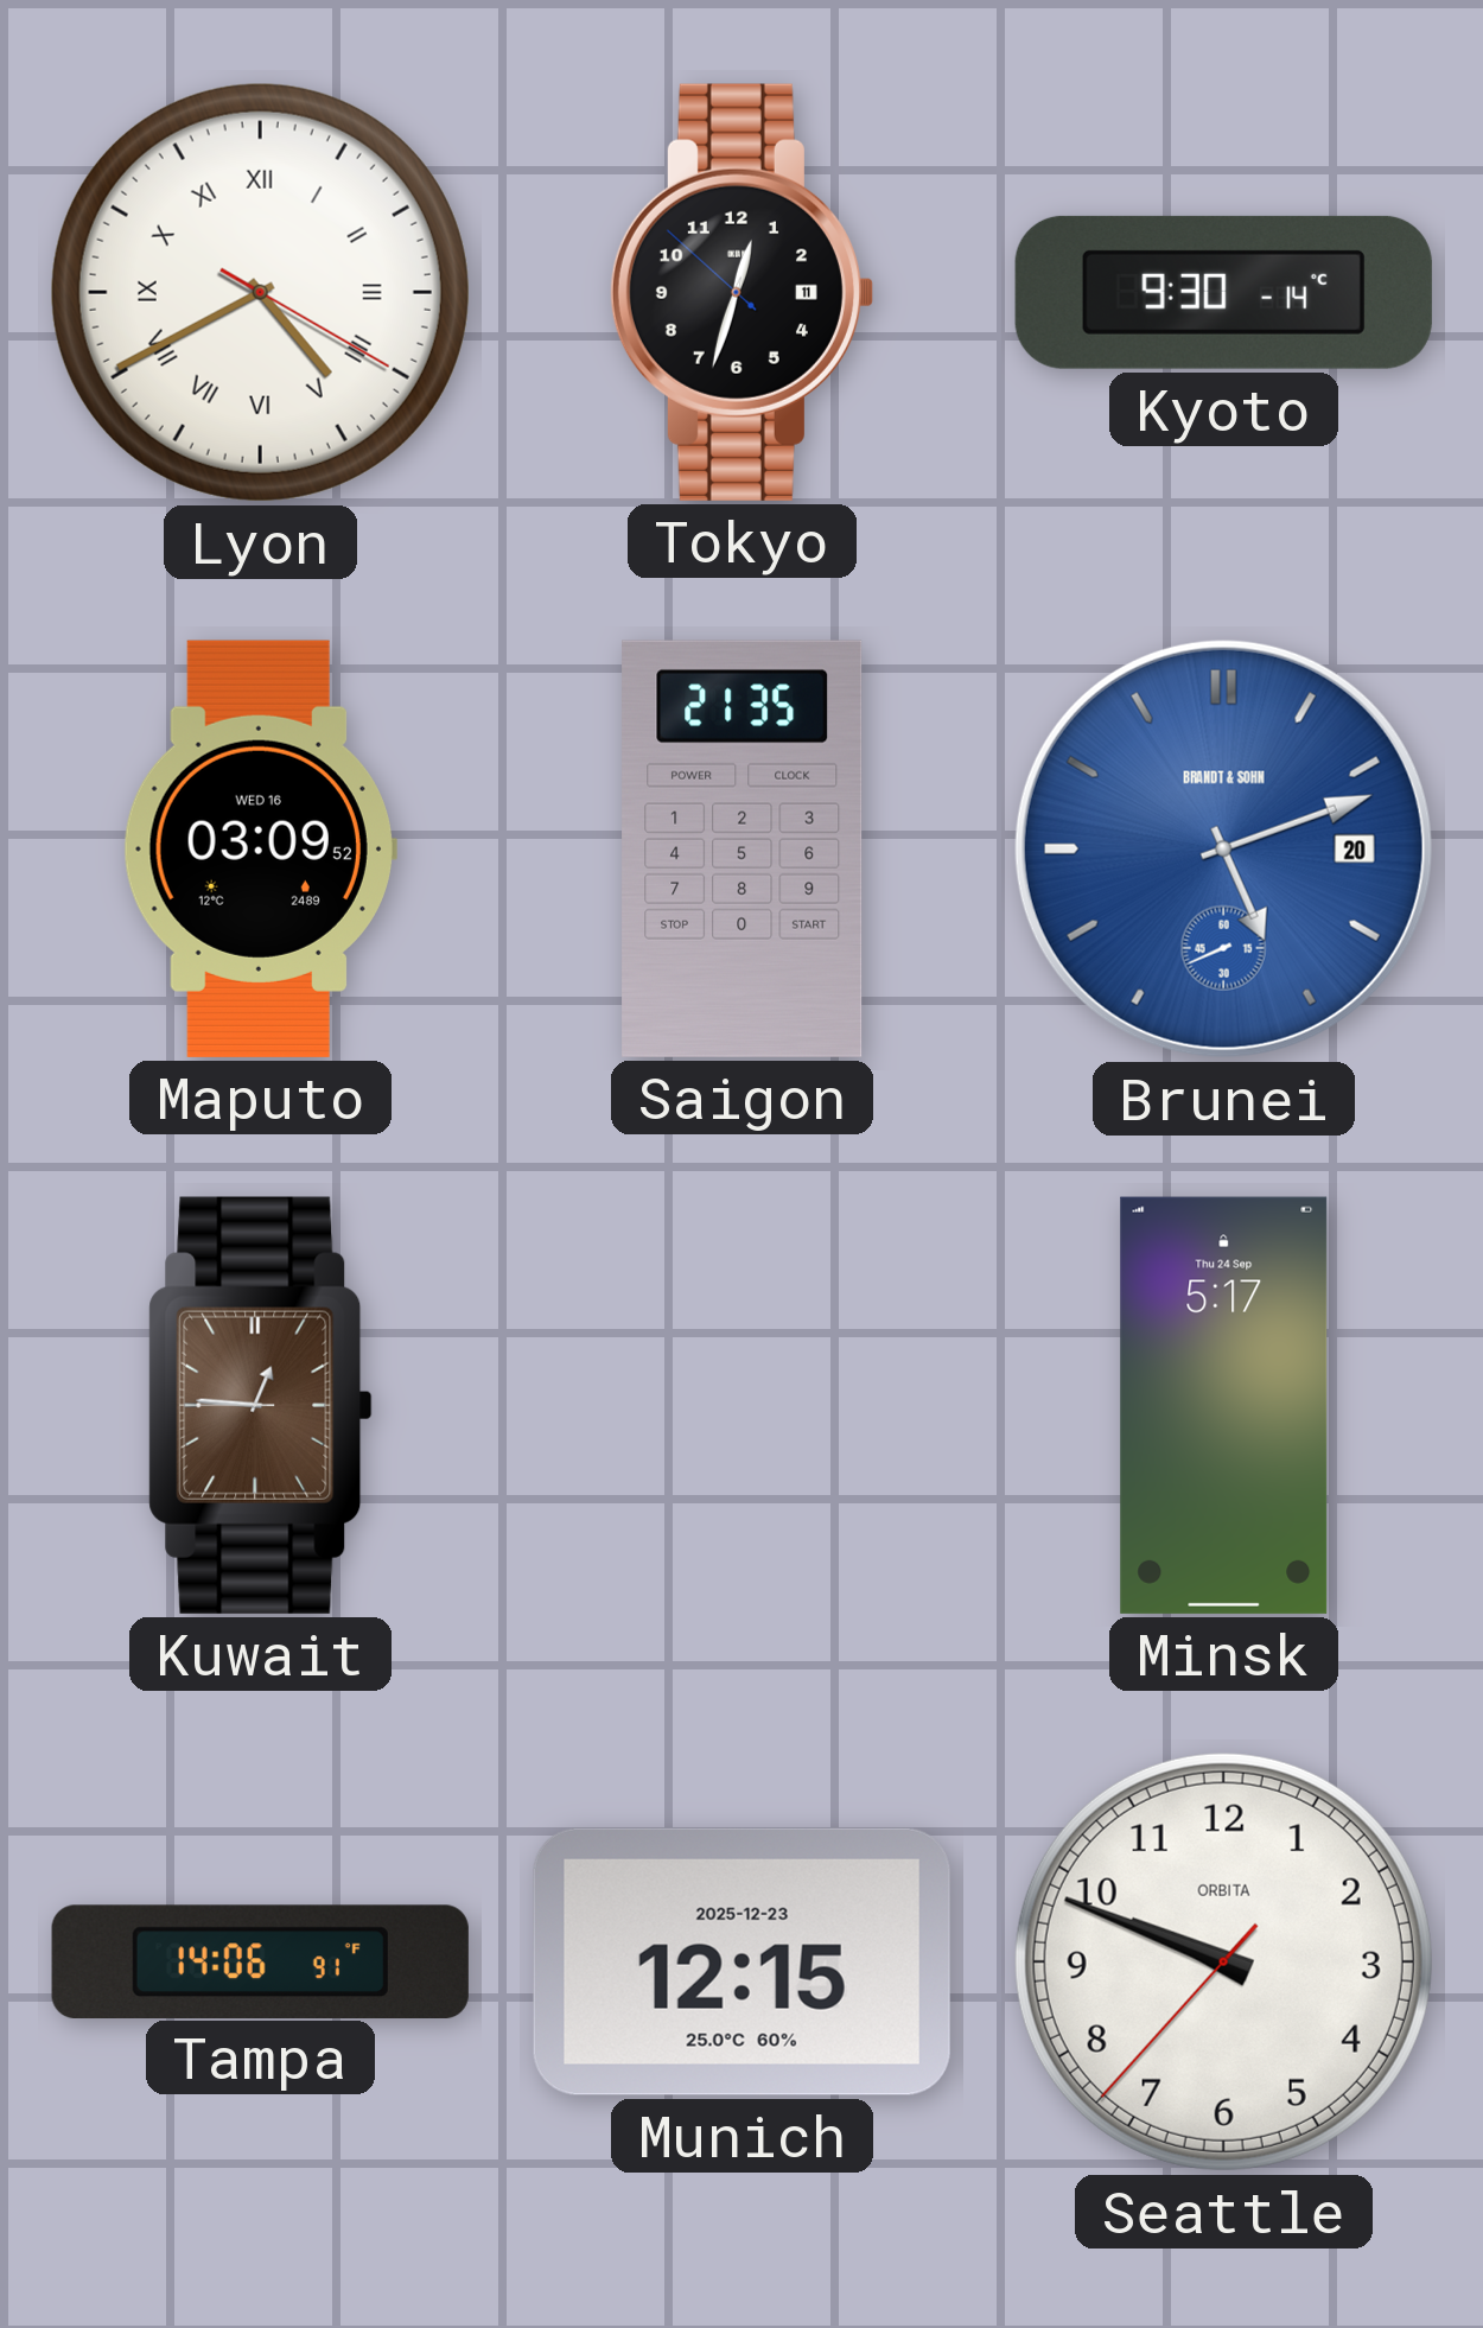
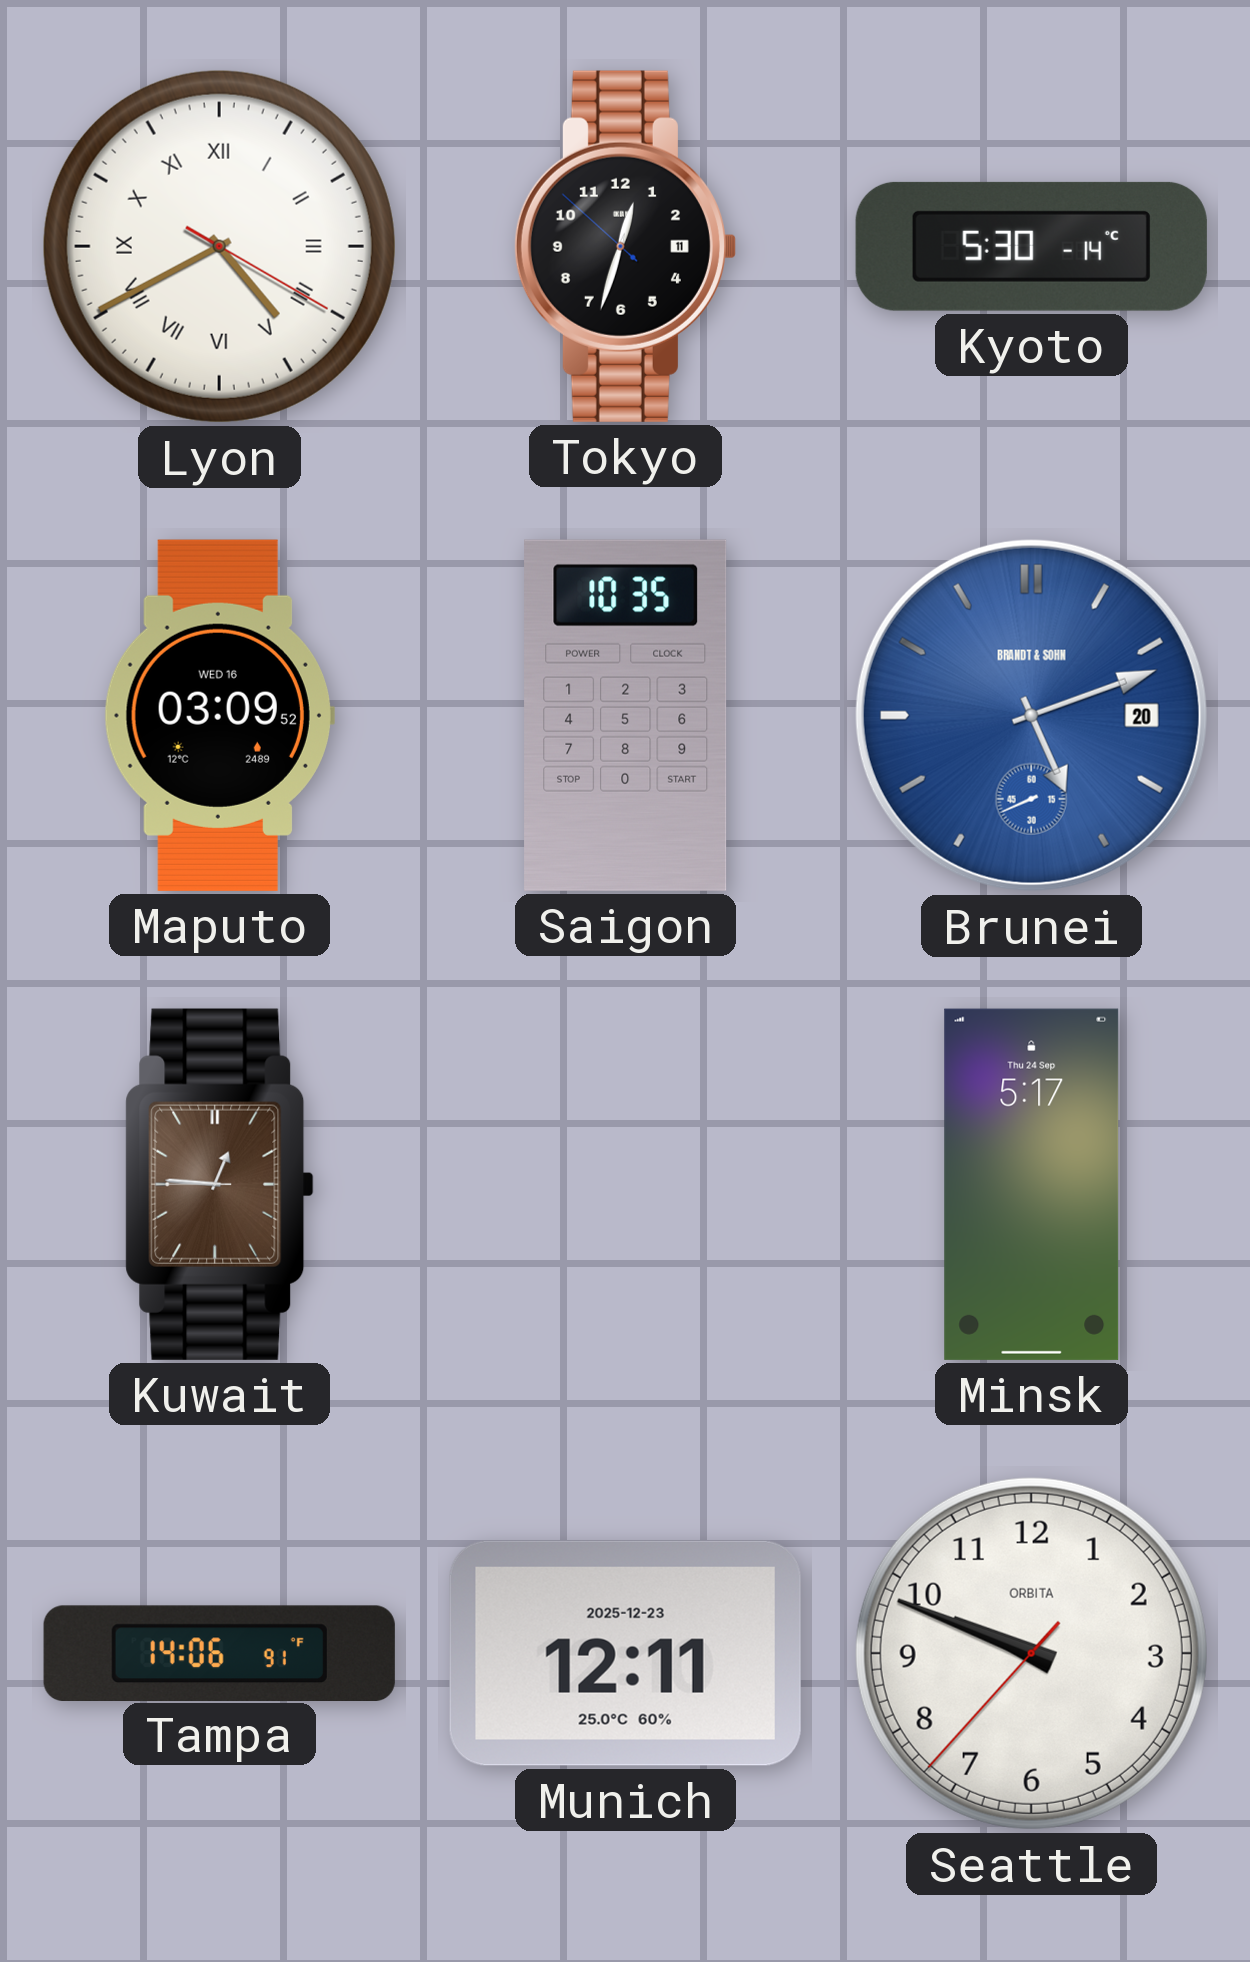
Kyoto: 9:30 -> 5:30 (1031, 246)
Saigon: 21:35 -> 10:35 (626, 715)
Munich: 12:15 -> 12:11 (625, 1653)
